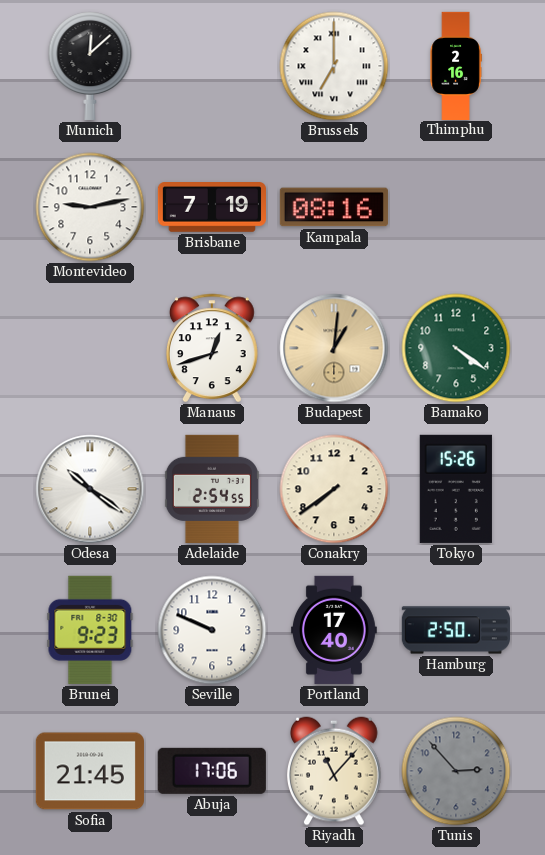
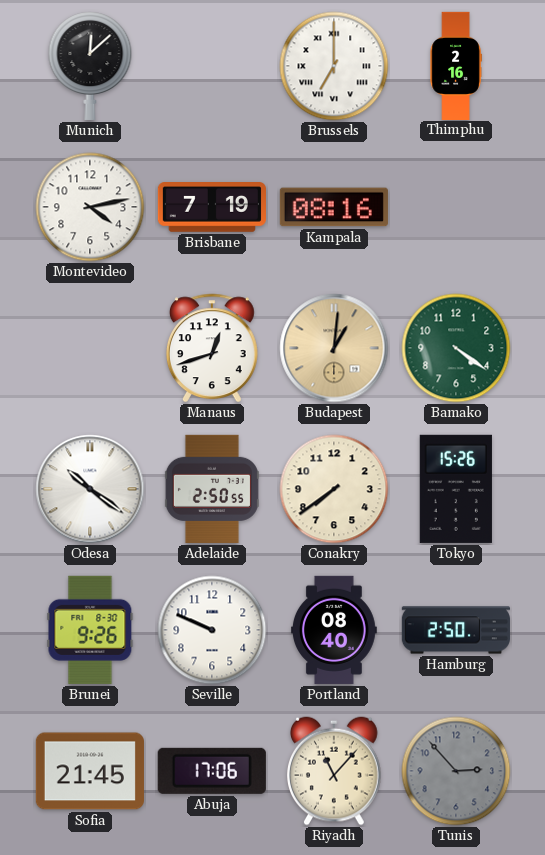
Montevideo: 9:13 -> 4:13 (90, 207)
Adelaide: 2:54 -> 2:50 (212, 489)
Brunei: 9:23 -> 9:26 (90, 630)
Portland: 17:40 -> 08:40 (334, 630)
